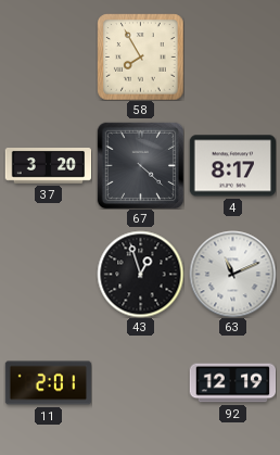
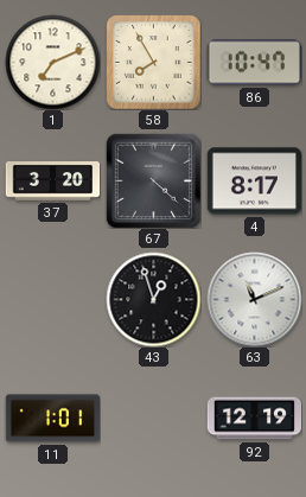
1: none -> 7:11 (52, 62)
86: none -> 10:47 (254, 63)
11: 2:01 -> 1:01 (52, 419)
